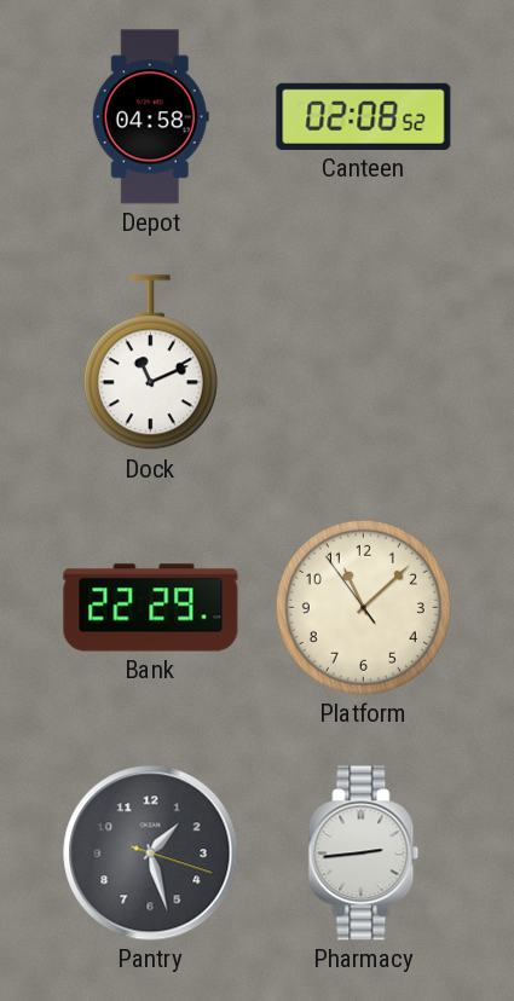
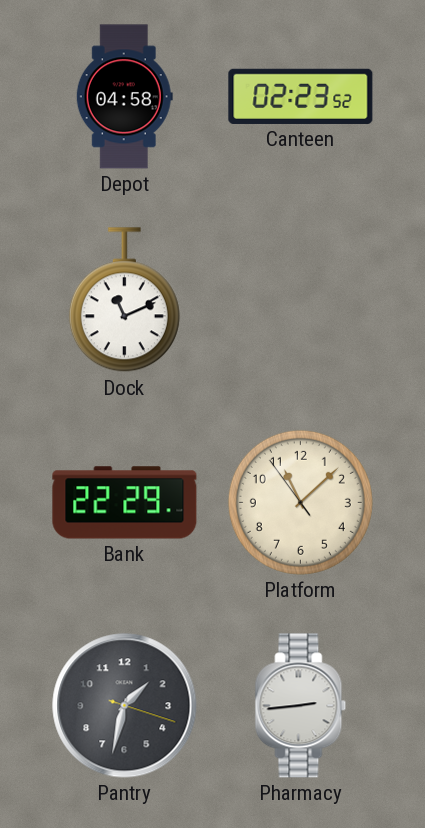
Canteen: 02:08 -> 02:23 (301, 96)
Pantry: 1:27 -> 1:32 (125, 706)
